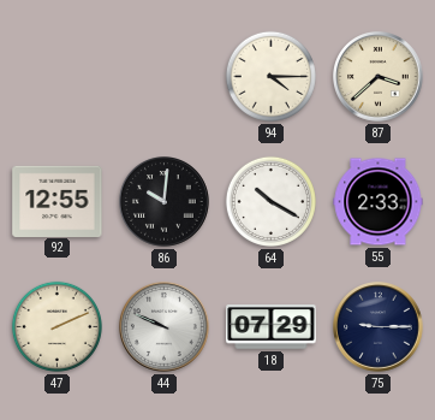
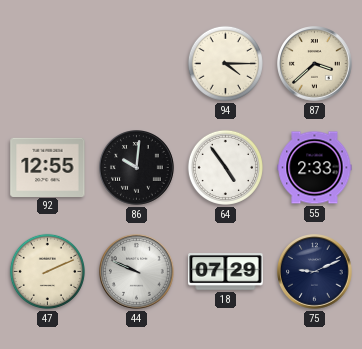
64: 10:20 -> 4:54 (225, 167)
75: 9:15 -> 9:11 (315, 272)
